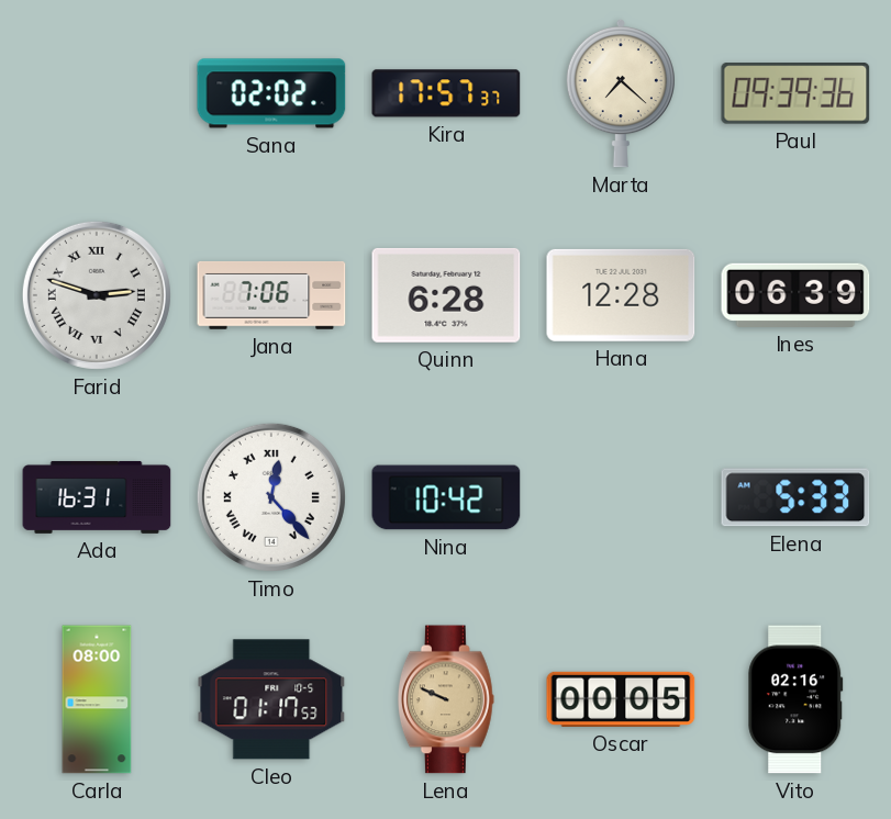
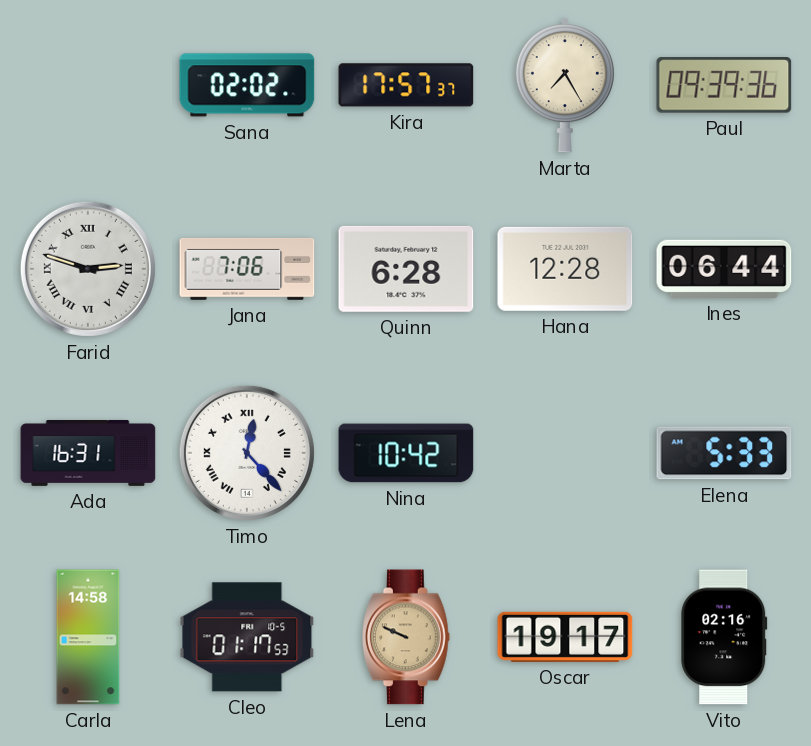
Marta: 7:22 -> 7:25 (565, 85)
Ines: 06:39 -> 06:44 (724, 269)
Carla: 08:00 -> 14:58 (88, 637)
Oscar: 00:05 -> 19:17 (565, 637)
